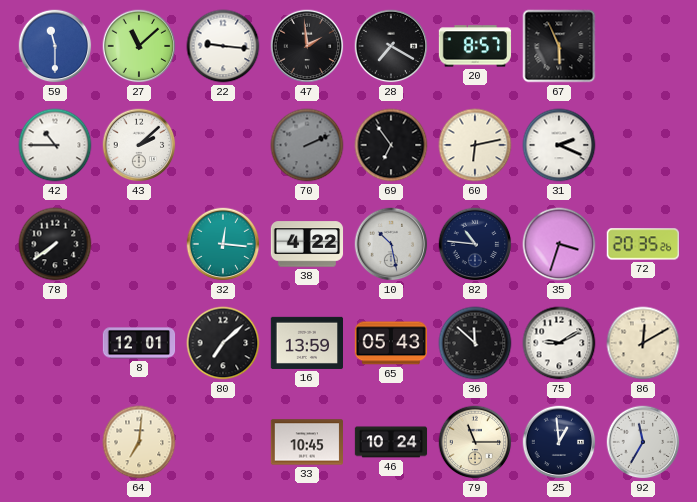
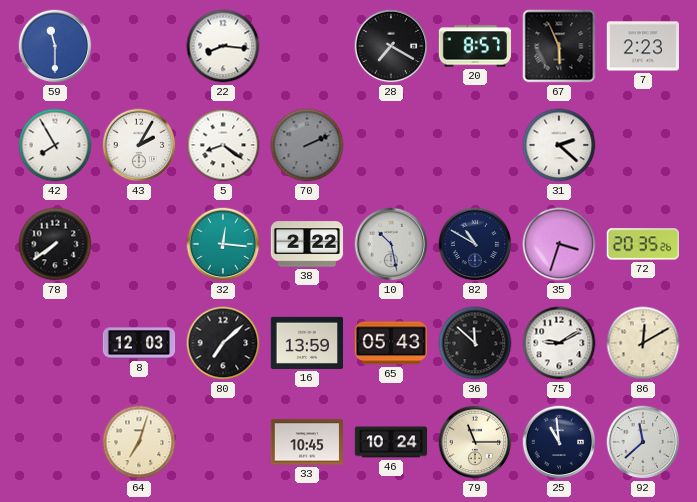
27: 11:08 -> none (139, 46)
22: 9:16 -> 8:16 (223, 46)
47: 1:59 -> none (307, 46)
7: none -> 2:23 (642, 46)
42: 10:45 -> 7:55 (55, 145)
43: 2:08 -> 2:05 (139, 145)
5: none -> 8:21 (223, 145)
69: 6:54 -> none (391, 145)
60: 6:13 -> none (475, 145)
31: 2:19 -> 2:22 (559, 145)
38: 4:22 -> 2:22 (307, 244)
82: 10:46 -> 10:50 (475, 244)
8: 12:01 -> 12:03 (139, 343)
64: 7:01 -> 7:03 (139, 442)
25: 12:59 -> 10:59 (559, 442)
92: 11:35 -> 11:38 (643, 442)
